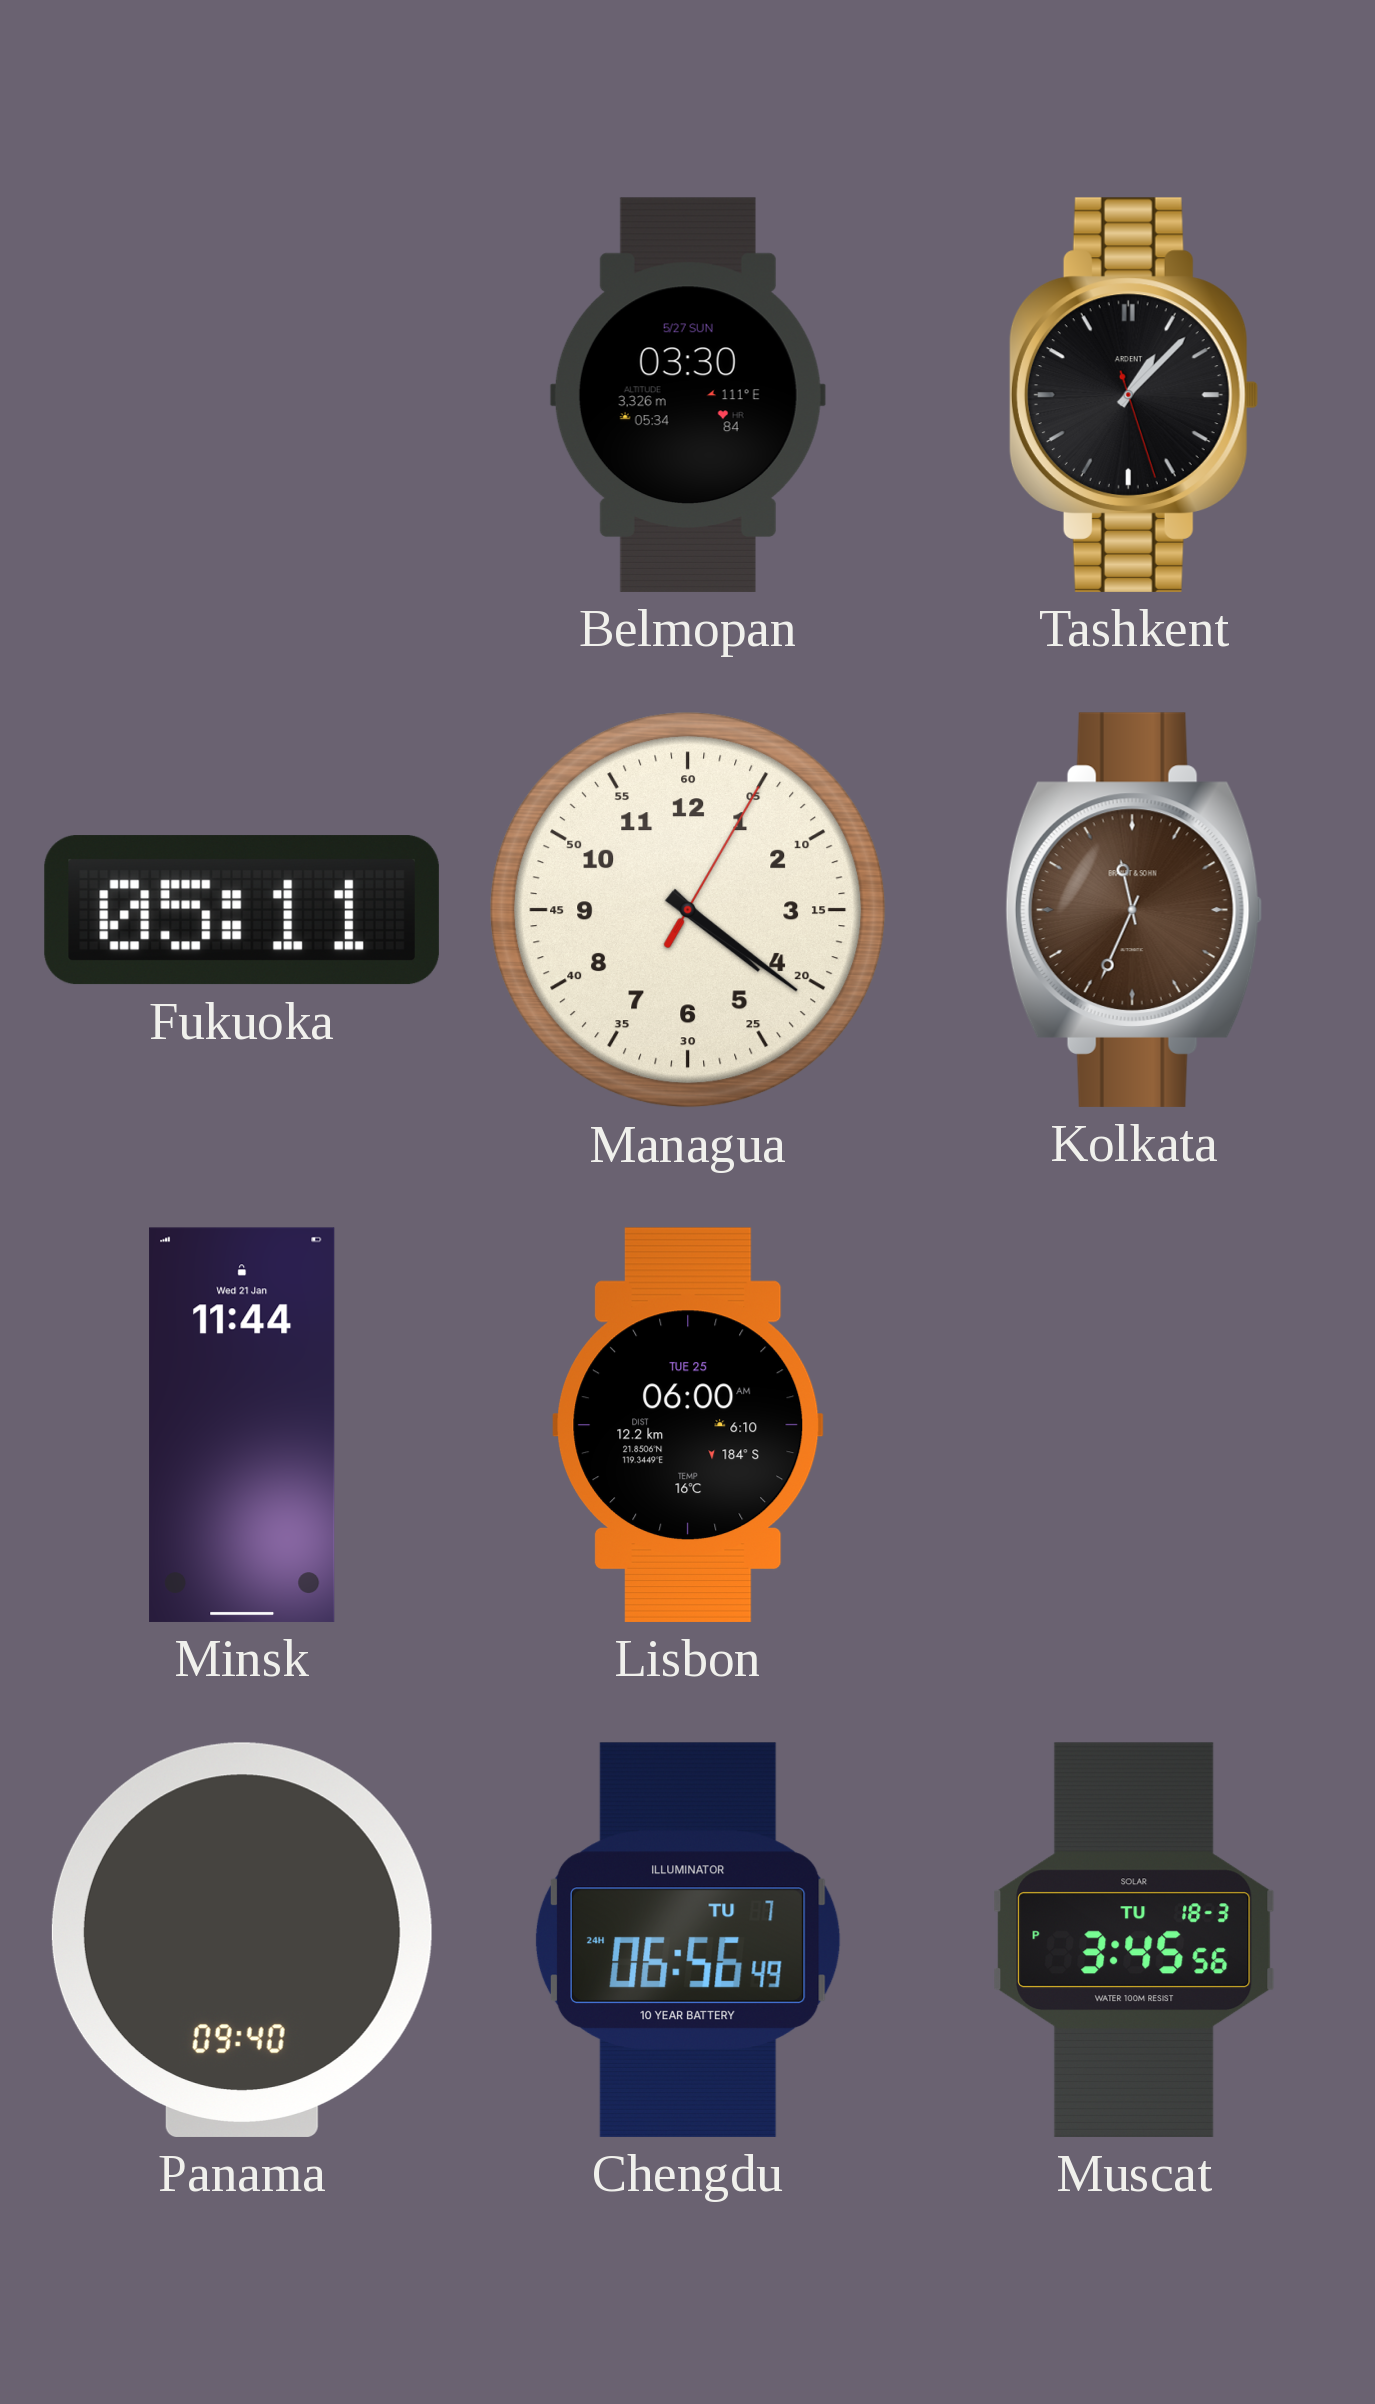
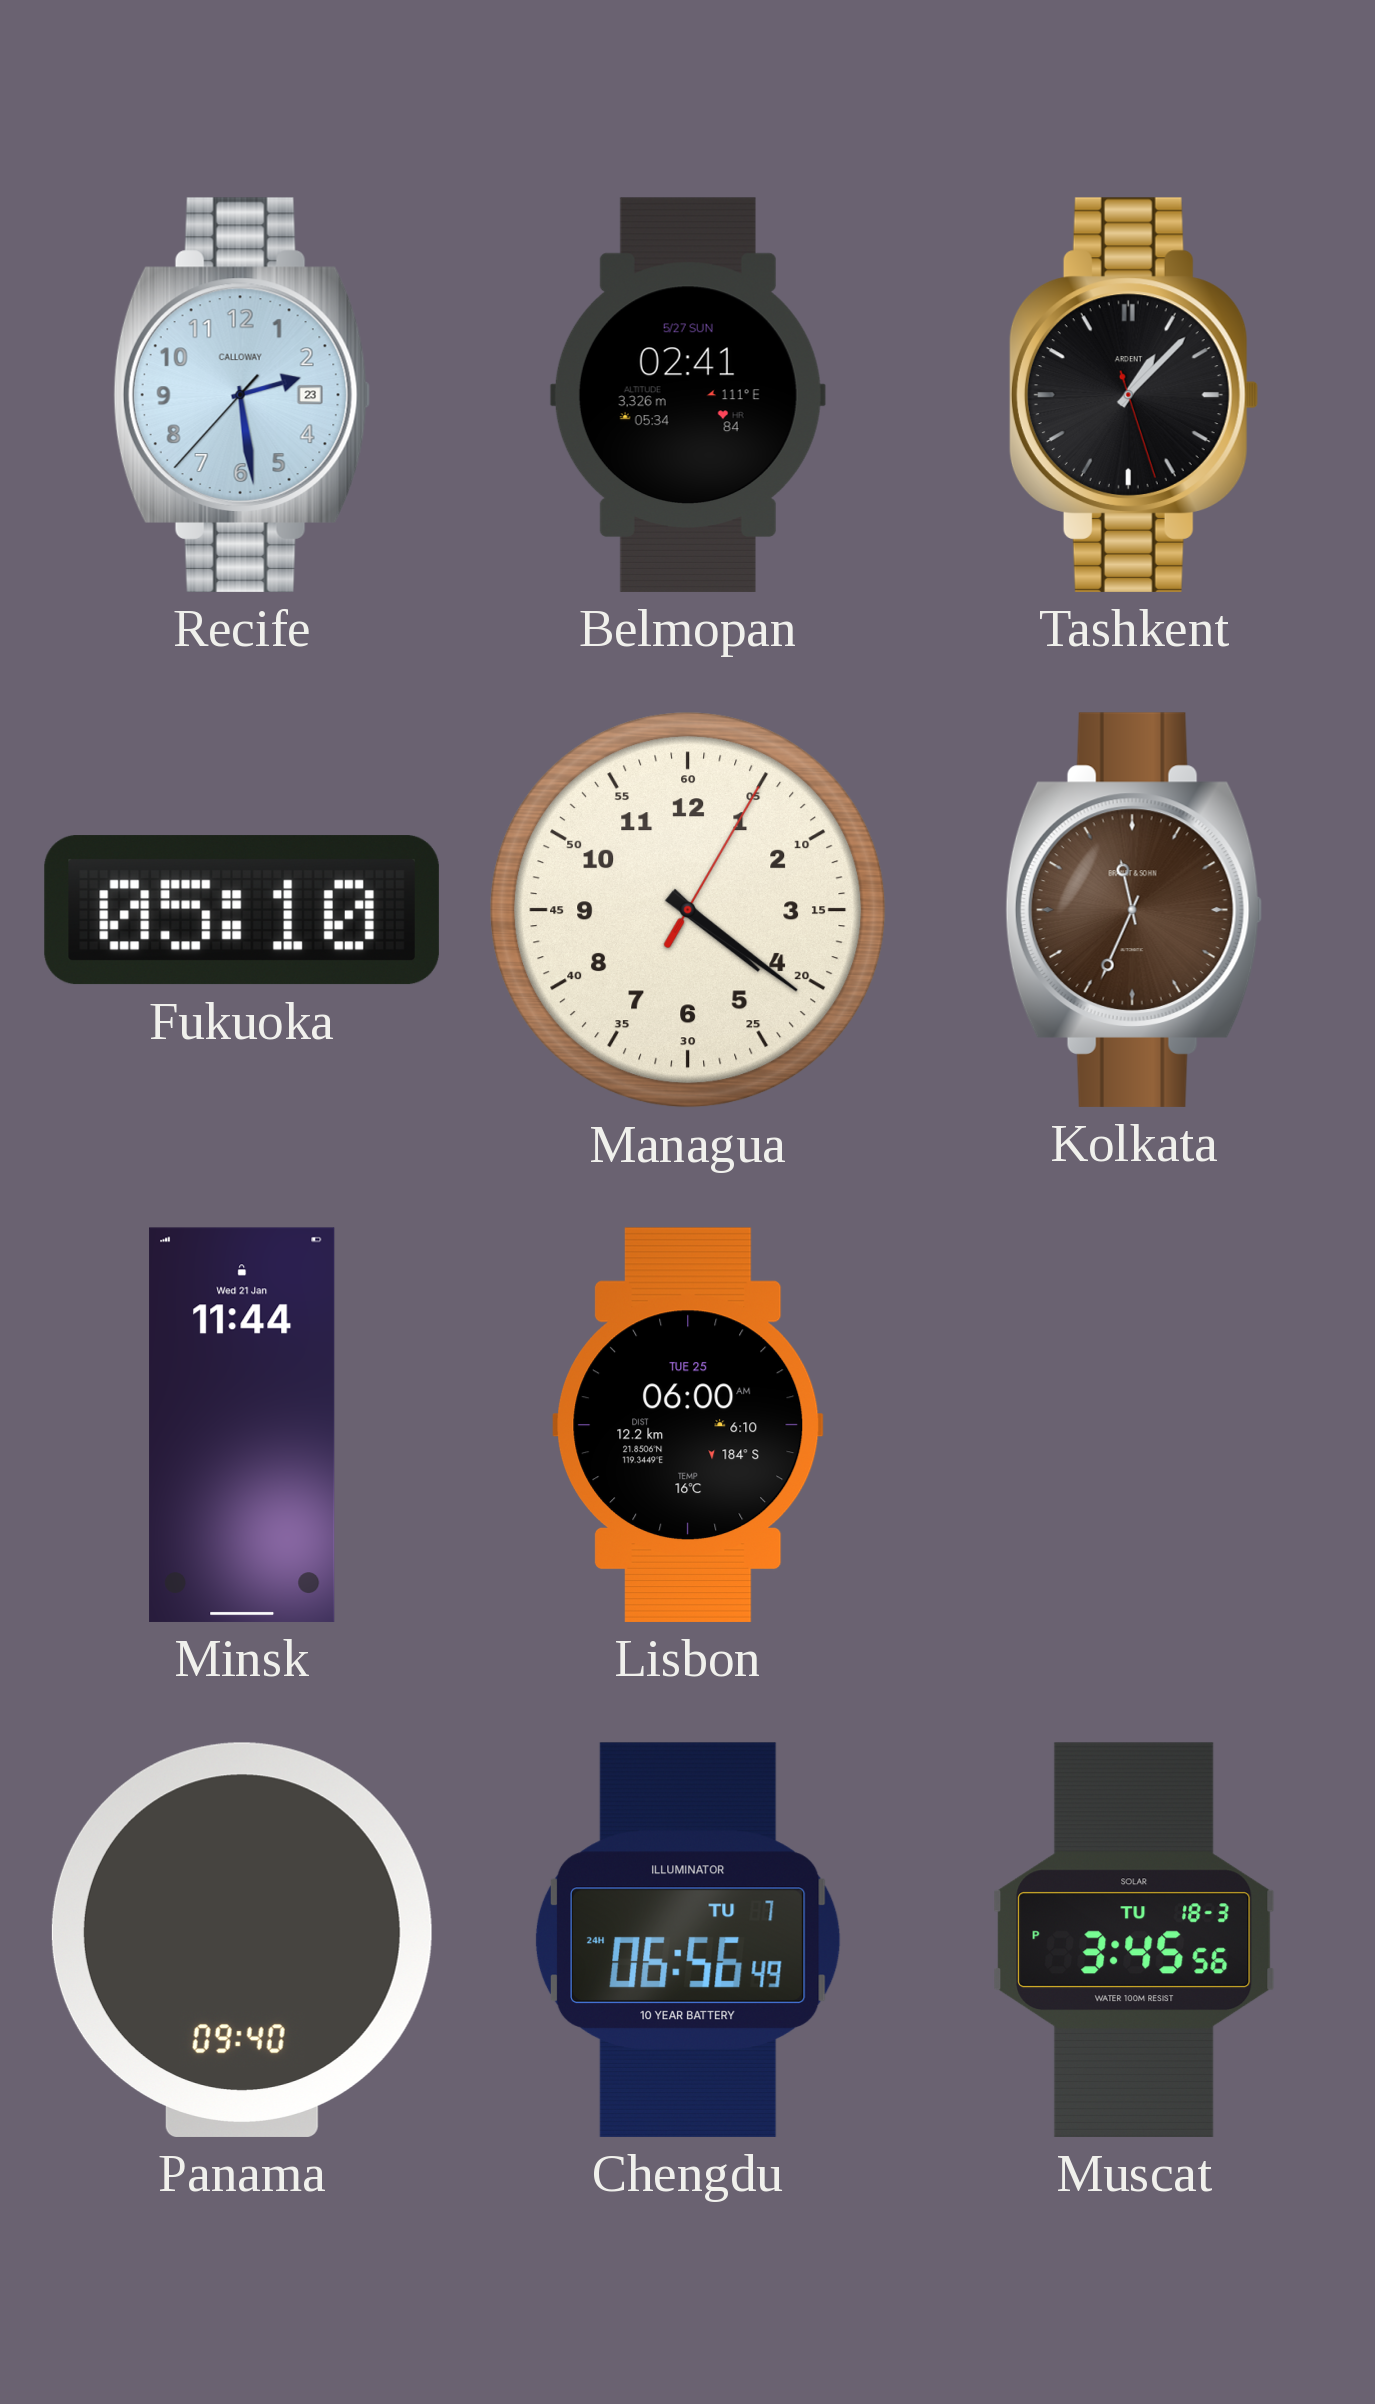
Recife: none -> 2:28 (242, 395)
Belmopan: 03:30 -> 02:41 (688, 395)
Fukuoka: 05:11 -> 05:10 (242, 910)
